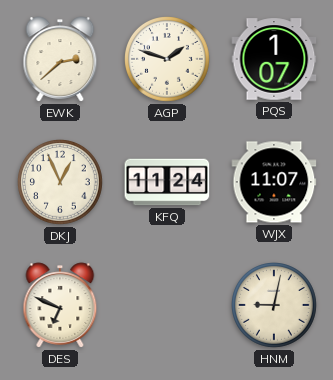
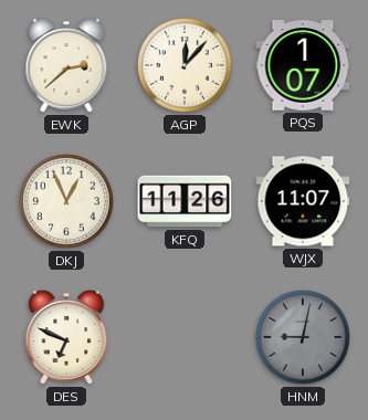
AGP: 1:48 -> 12:07 (186, 66)
KFQ: 11:24 -> 11:26 (185, 201)
HNM dial: cream -> grey (304, 338)
